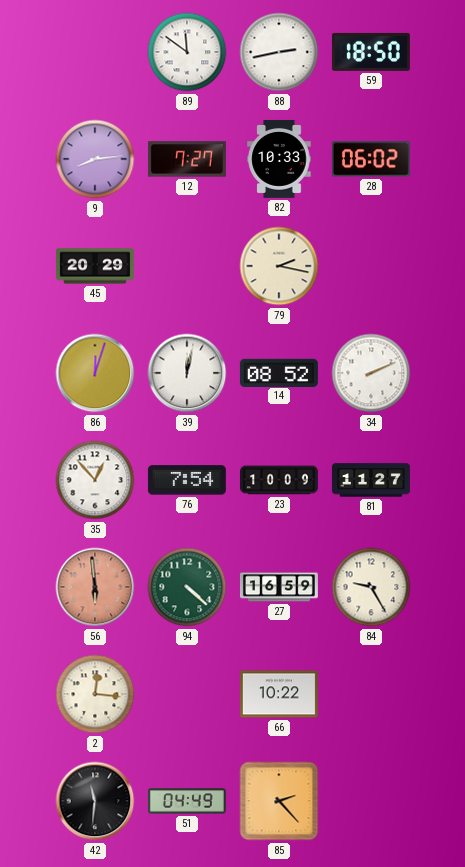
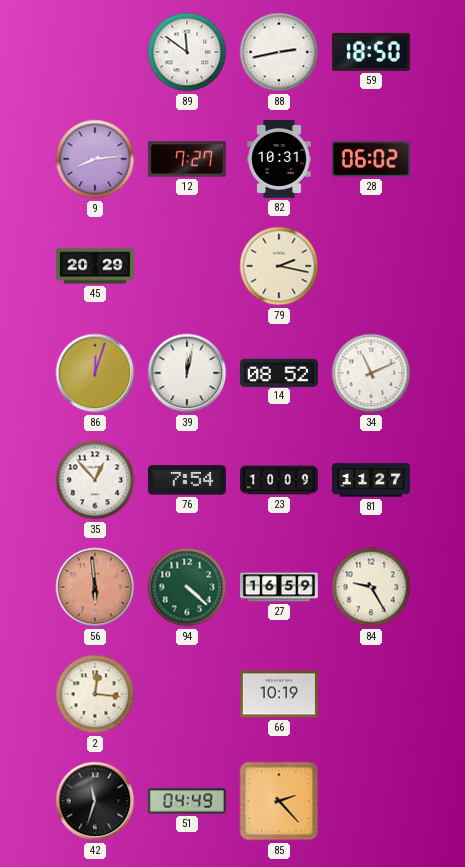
82: 10:33 -> 10:31 (279, 159)
34: 2:11 -> 11:11 (371, 373)
66: 10:22 -> 10:19 (279, 694)
42: 11:31 -> 11:33 (95, 801)
